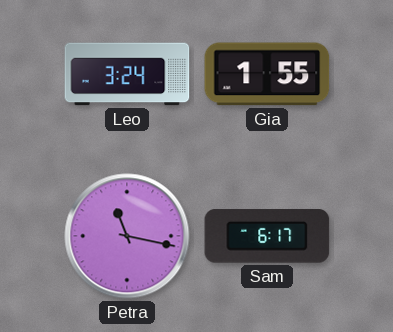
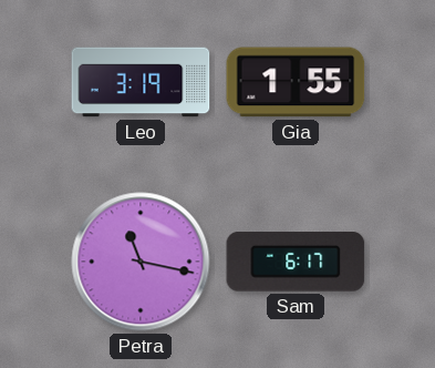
Leo: 3:24 -> 3:19 (141, 82)
